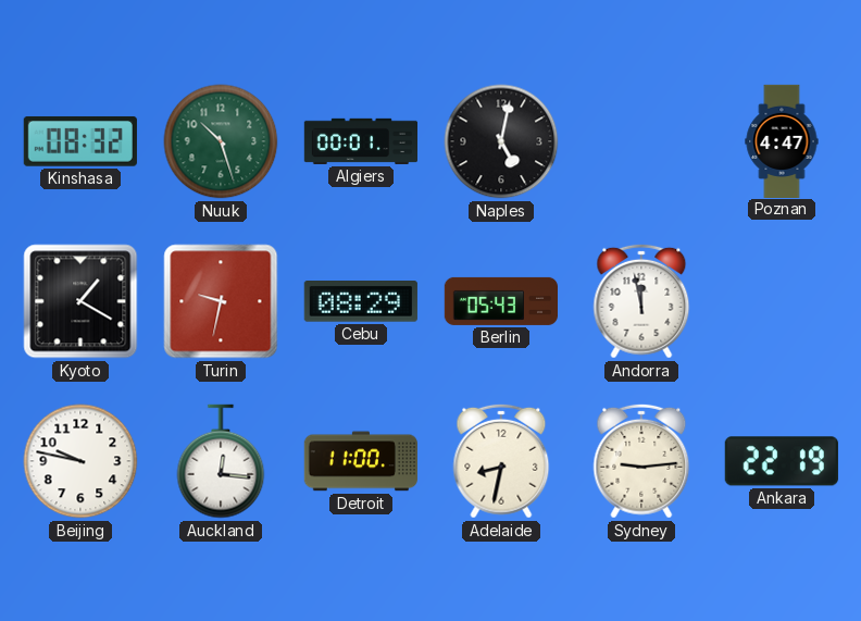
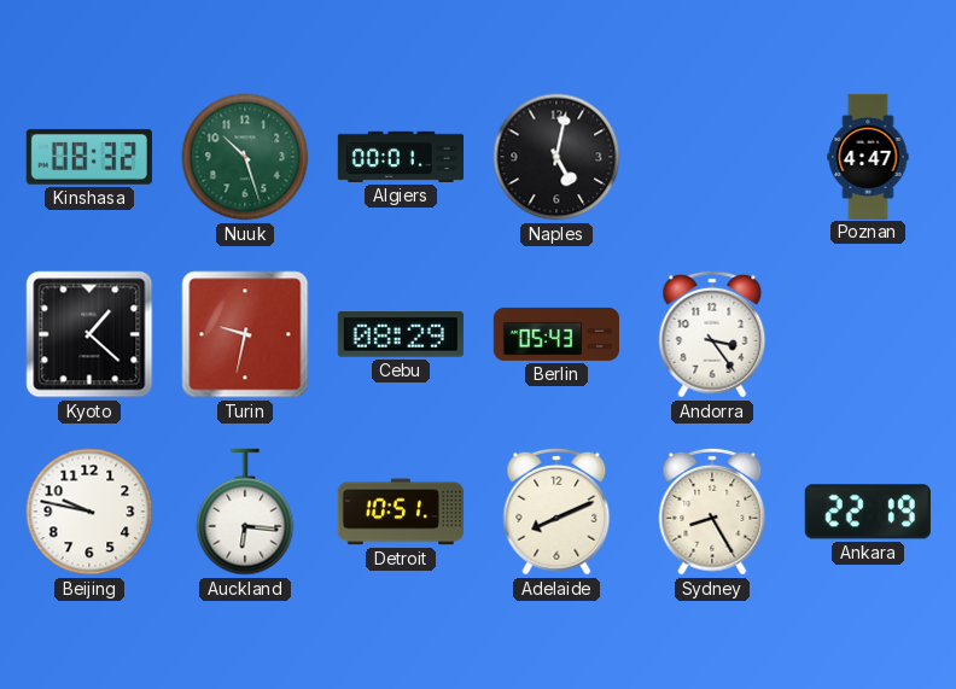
Kyoto: 1:20 -> 1:22 (89, 334)
Andorra: 11:58 -> 3:24 (712, 334)
Auckland: 12:16 -> 6:16 (245, 512)
Detroit: 11:00 -> 10:51 (401, 512)
Adelaide: 8:32 -> 8:11 (556, 512)
Sydney: 9:14 -> 8:25 (712, 512)
